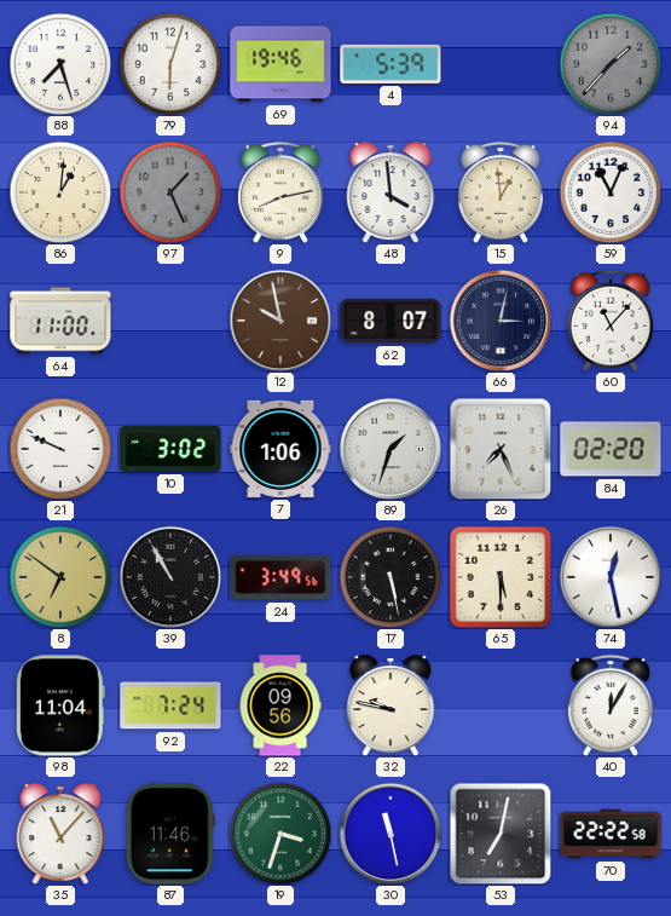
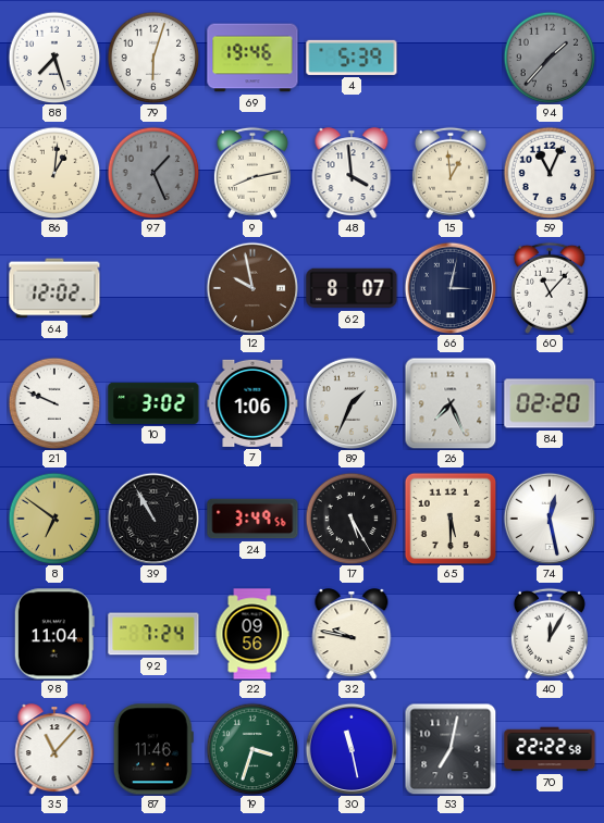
64: 11:00 -> 12:02 (54, 288)
89: 1:33 -> 1:34 (352, 403)
17: 5:28 -> 5:25 (352, 519)
